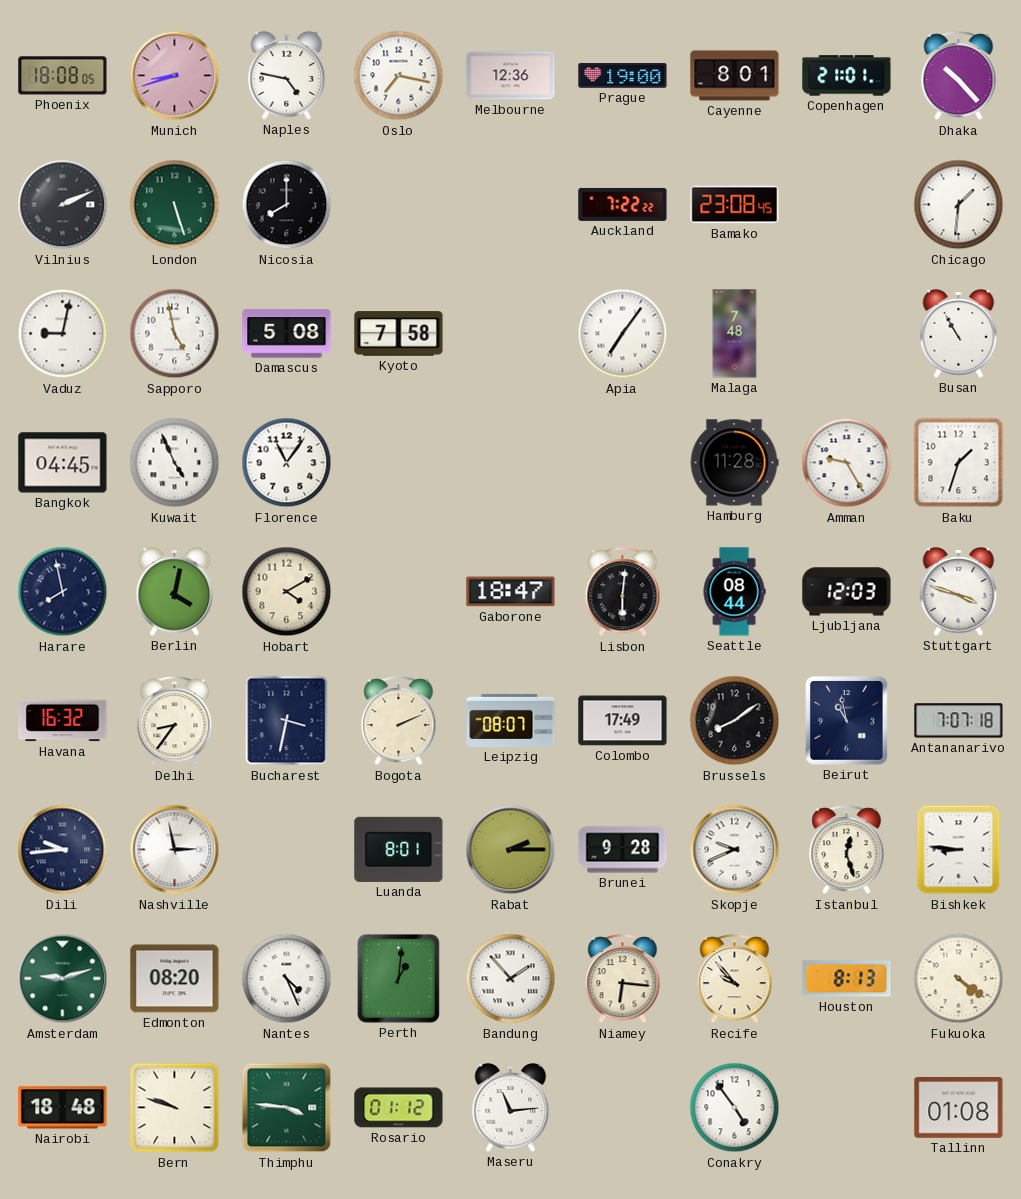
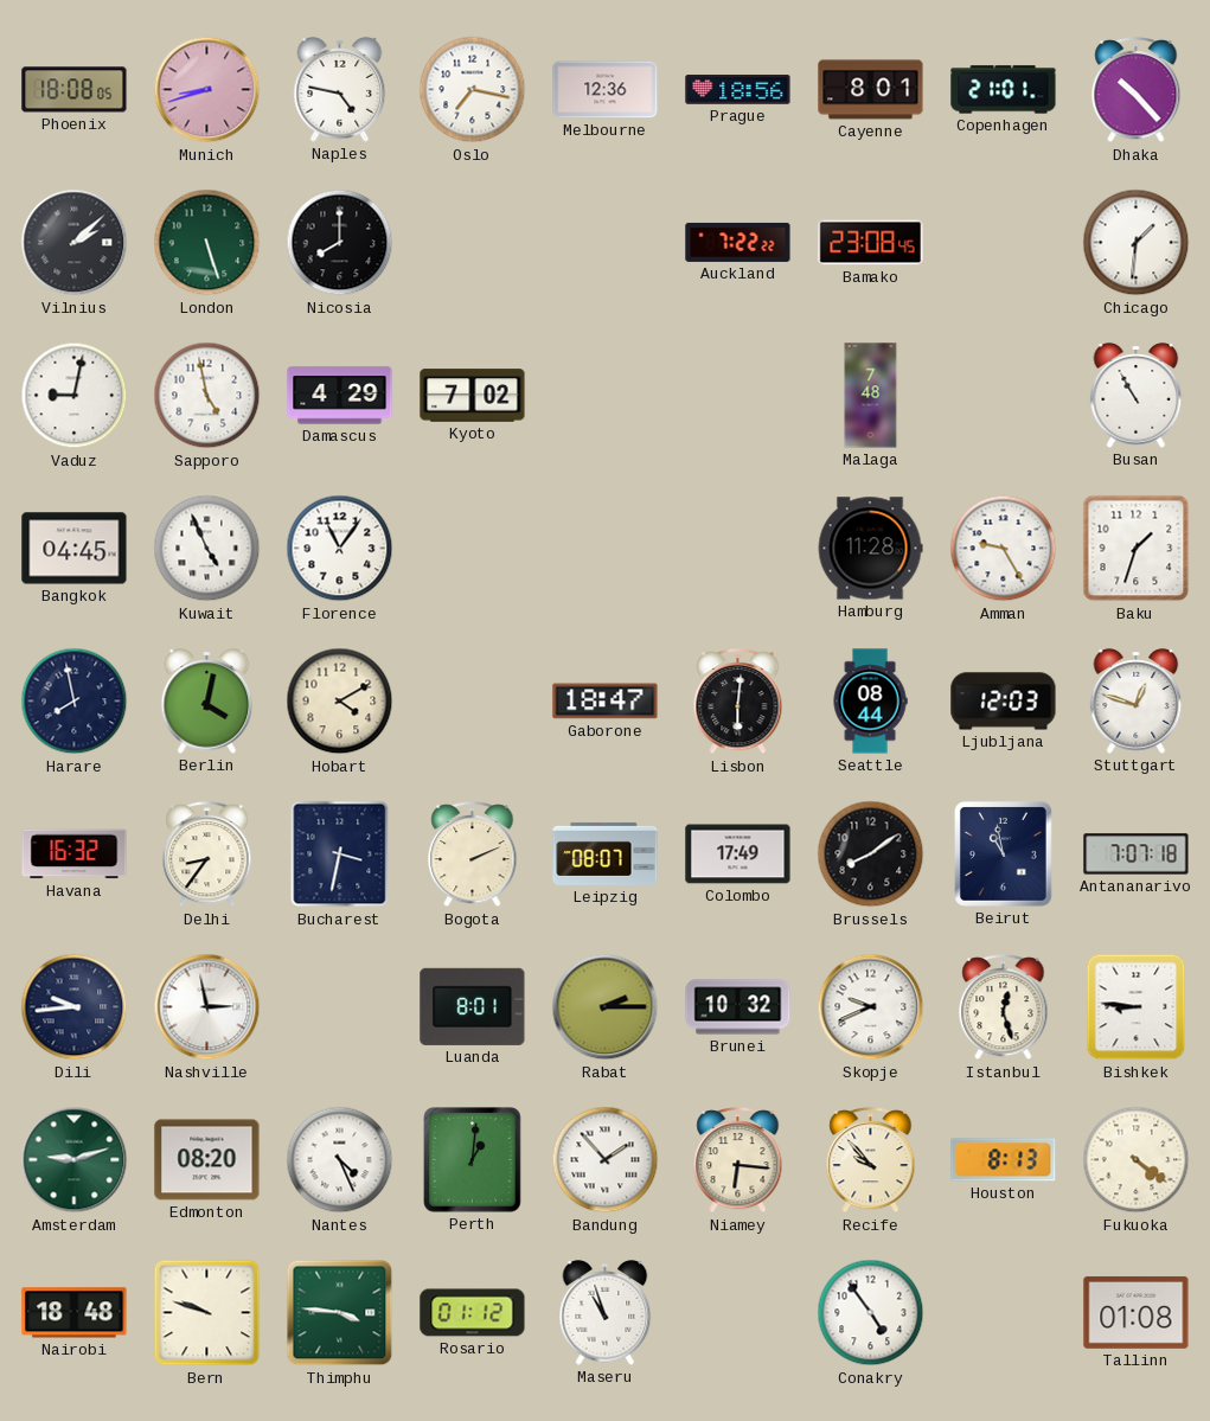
Prague: 19:00 -> 18:56 (738, 90)
Vilnius: 2:11 -> 2:08 (75, 243)
Damascus: 5:08 -> 4:29 (340, 396)
Kyoto: 7:58 -> 7:02 (473, 396)
Apia: 7:06 -> none (623, 334)
Stuttgart: 3:48 -> 12:48 (1137, 702)
Brunei: 9:28 -> 10:32 (738, 1007)
Maseru: 11:14 -> 10:57 (606, 1313)
